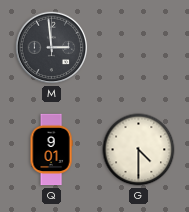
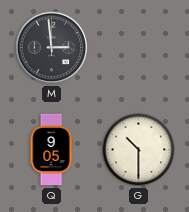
Q: 9:01 -> 9:05 (51, 150)
G: 4:30 -> 10:30 (139, 150)
